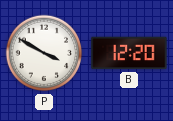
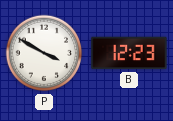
B: 12:20 -> 12:23 (129, 53)
